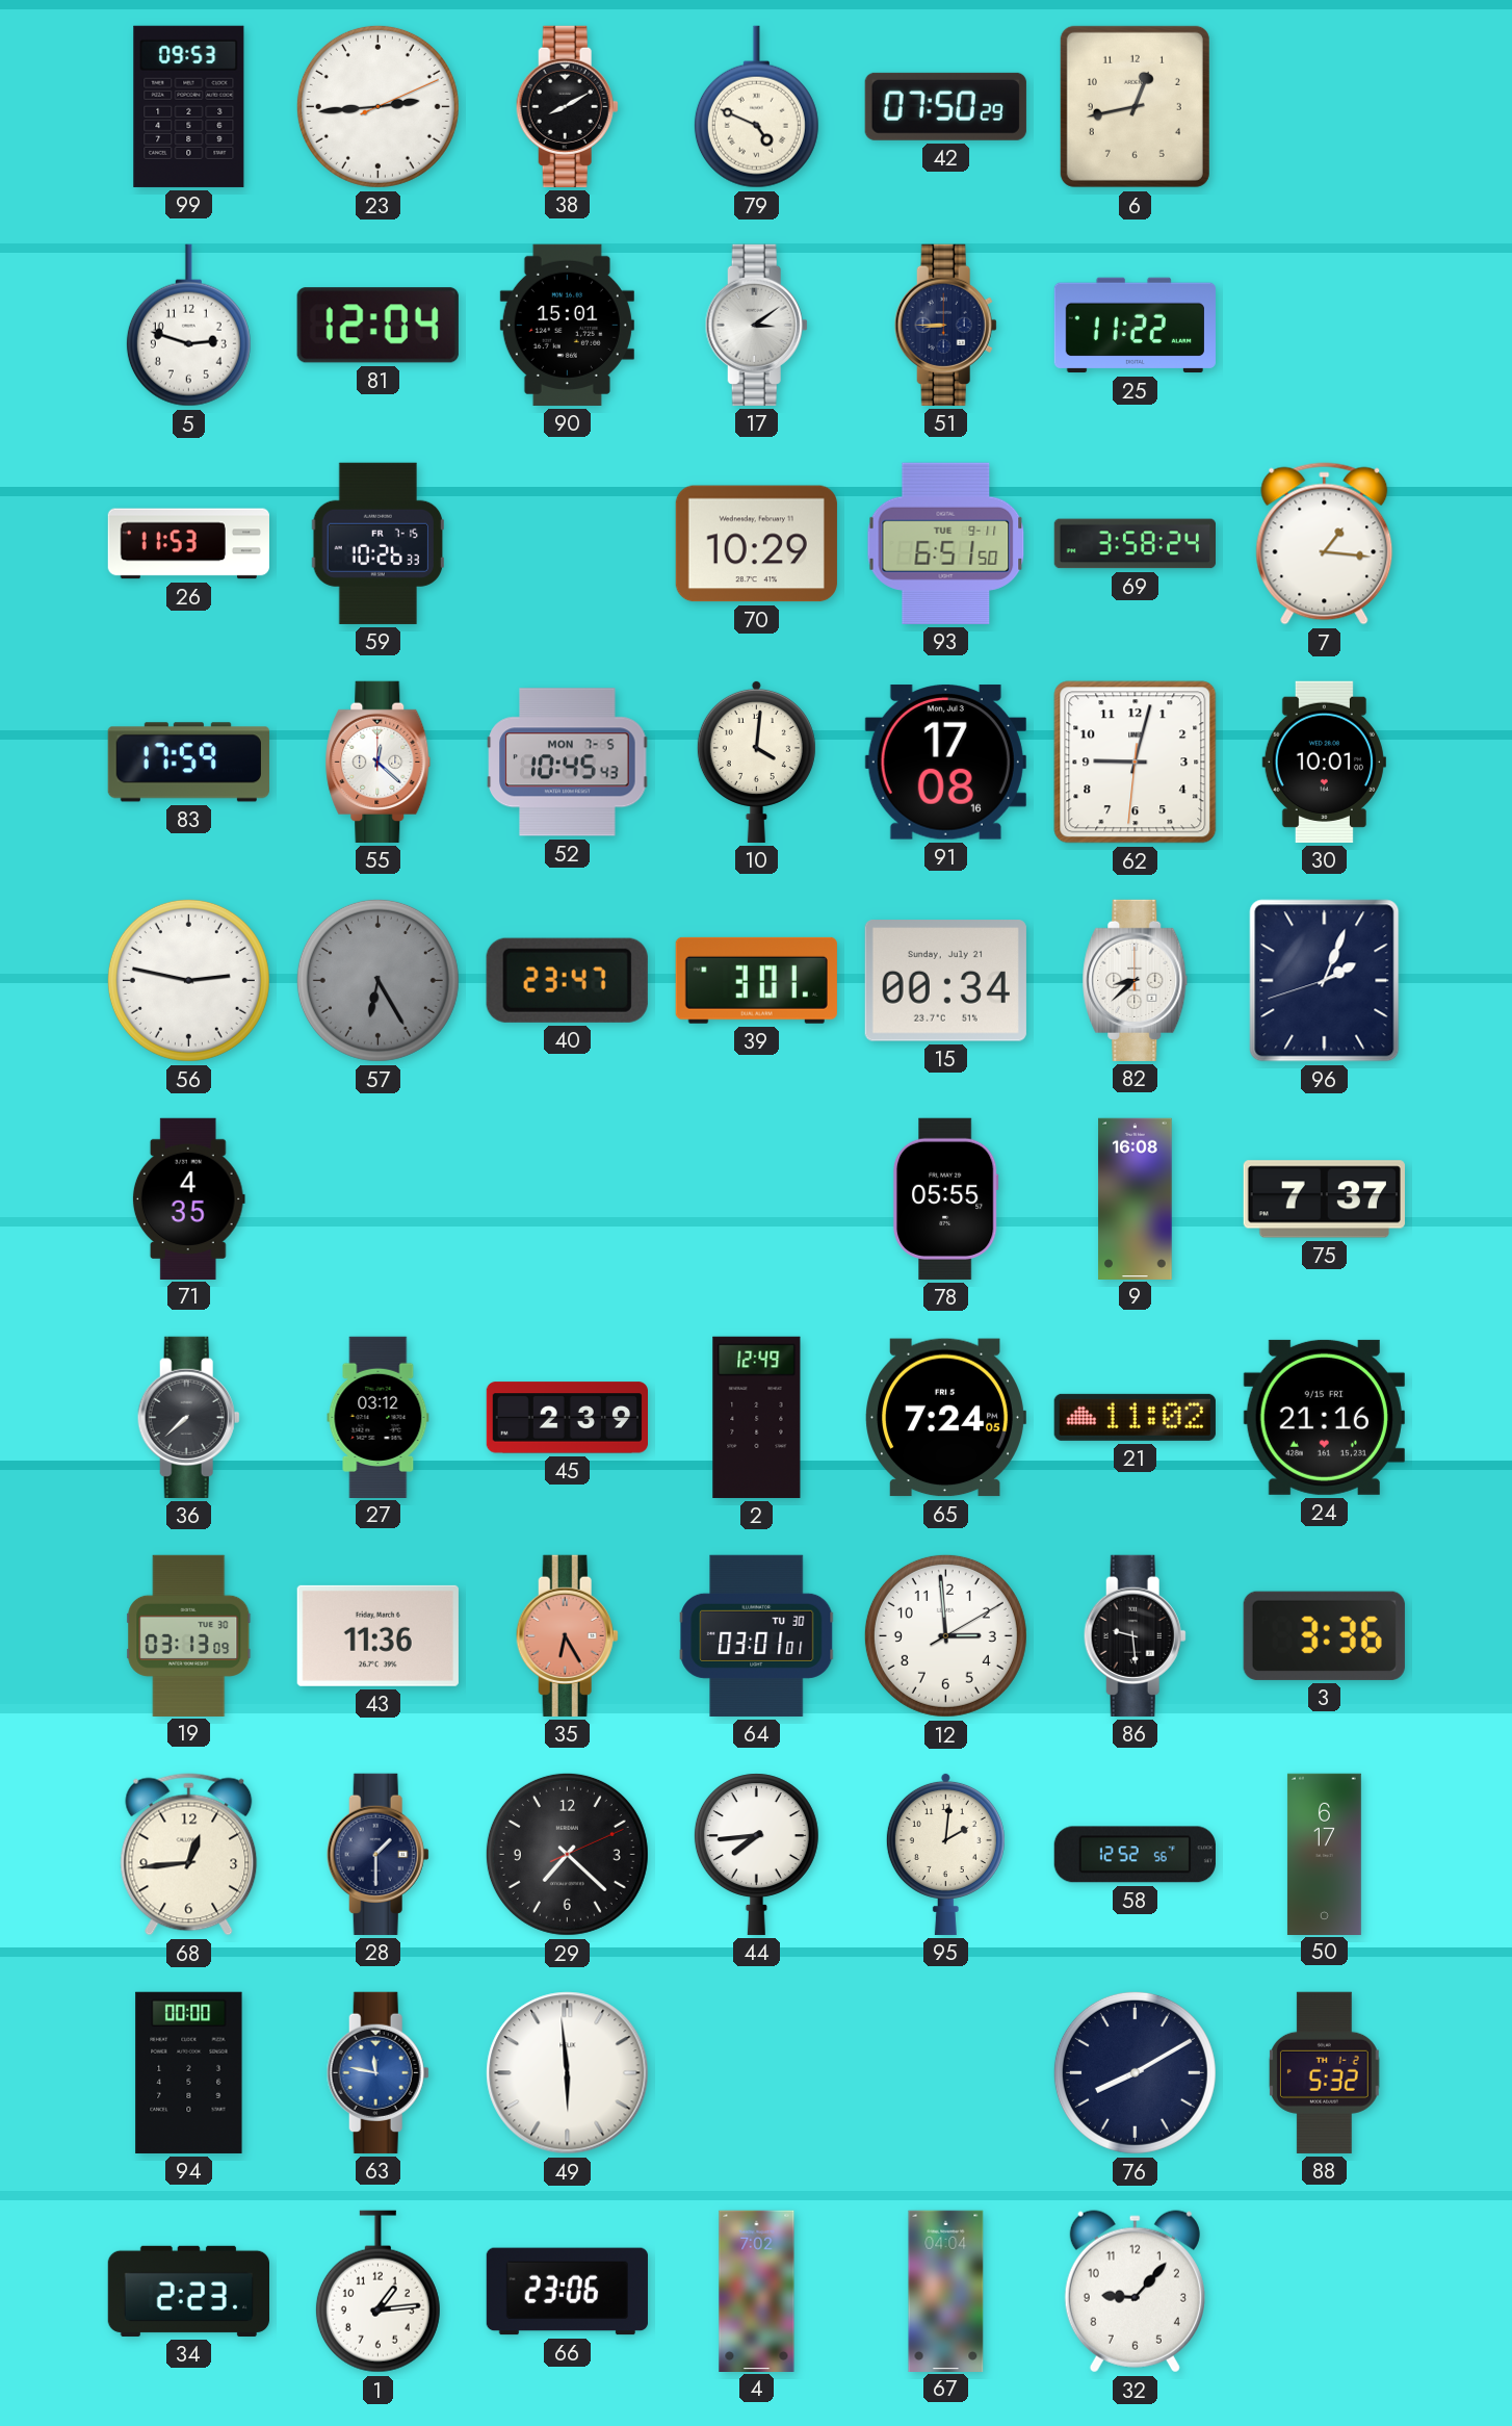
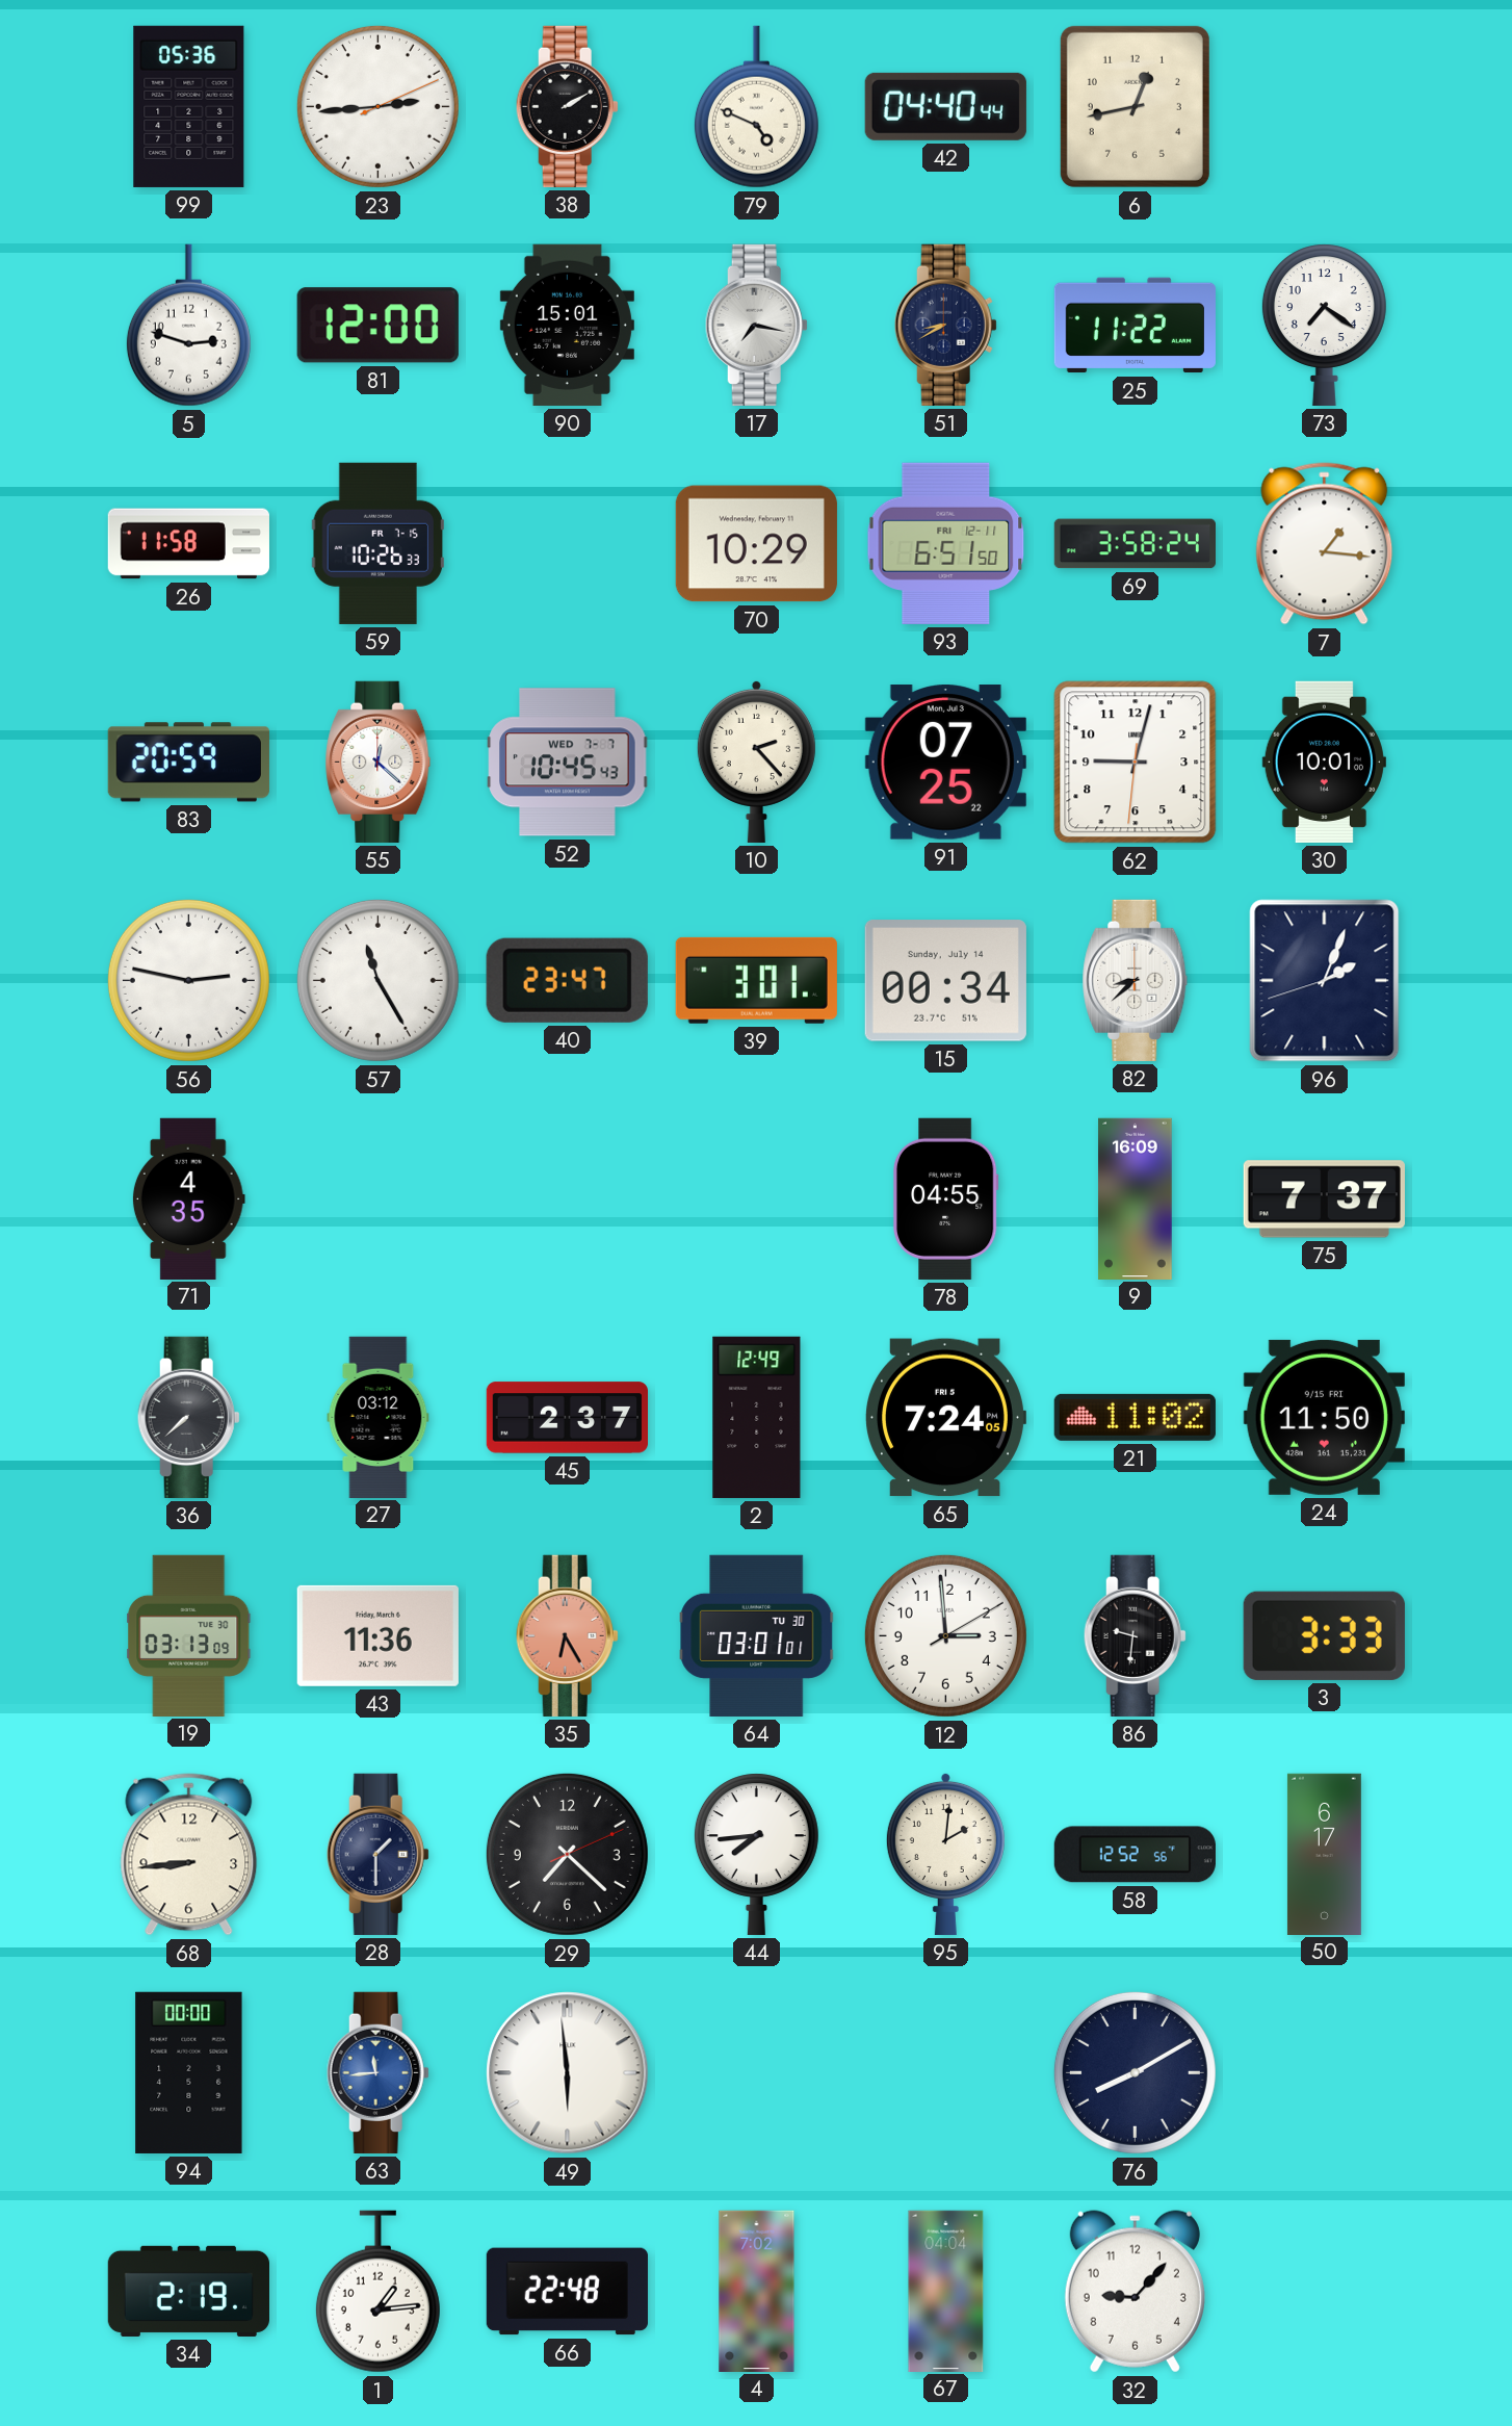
99: 09:53 -> 05:36 (189, 106)
38: 8:10 -> 2:10 (567, 106)
42: 07:50 -> 04:40 (945, 106)
81: 12:04 -> 12:00 (377, 326)
17: 3:09 -> 7:17 (756, 325)
51: 8:45 -> 8:40 (945, 325)
73: none -> 7:21 (1324, 325)
26: 11:53 -> 11:58 (188, 544)
93 date: TUE 9-11 -> FRI 12-11 (946, 543)
83: 17:59 -> 20:59 (188, 763)
52 date: MON 7-5 -> WED 7-7 (568, 763)
10: 4:01 -> 2:23 (756, 762)
91: 17:08 -> 07:25 (945, 763)
57: 6:25 -> 11:25 (377, 980)
57 dial: grey -> white (377, 980)
15 date: Sunday, July 21 -> Sunday, July 14 (945, 981)
78: 05:55 -> 04:55 (945, 1198)
9: 16:08 -> 16:09 (1136, 1198)
45: 2:39 -> 2:37 (567, 1418)
24: 21:16 -> 11:50 (1324, 1417)
86: 9:29 -> 9:31 (1135, 1635)
3: 3:36 -> 3:33 (1324, 1635)
68: 12:44 -> 8:44 (189, 1855)
63: 11:47 -> 11:44 (377, 2072)
88: 5:32 -> none (1324, 2072)
34: 2:23 -> 2:19 (188, 2291)
66: 23:06 -> 22:48 (567, 2292)
